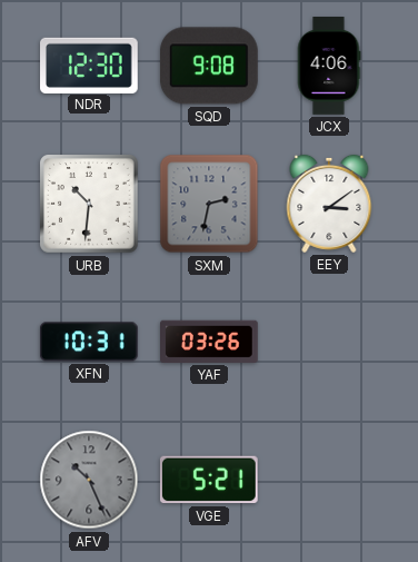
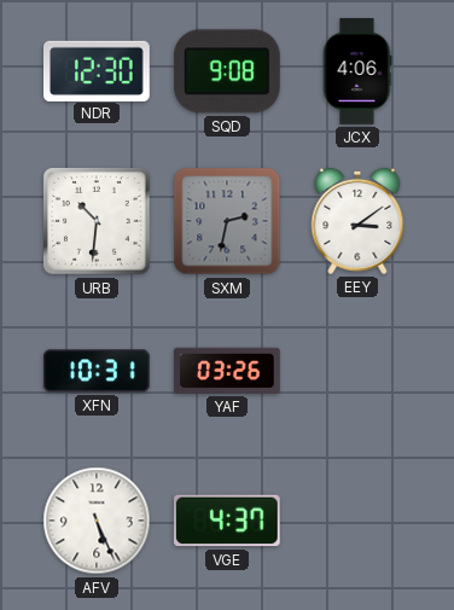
AFV: 10:26 -> 5:26 (97, 521)
AFV dial: grey -> white (97, 521)
VGE: 5:21 -> 4:37 (227, 521)
